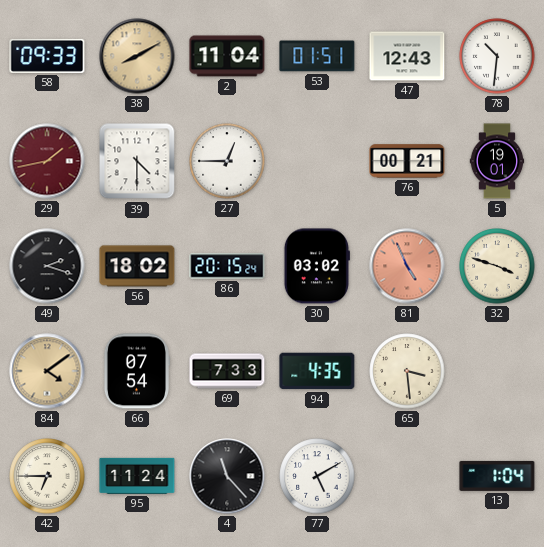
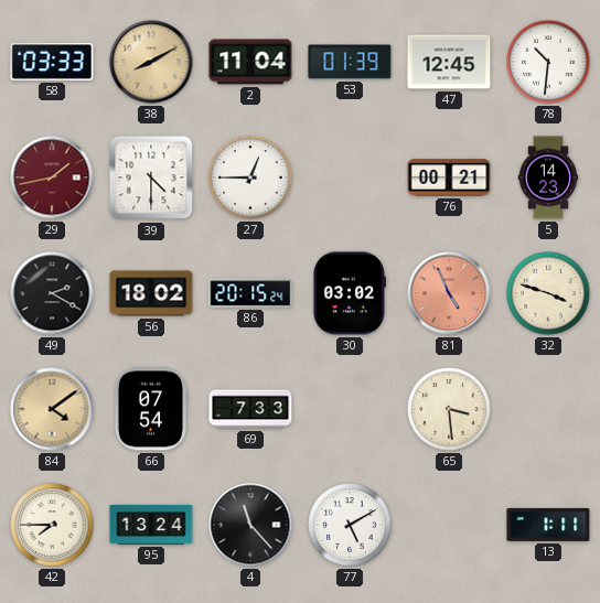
58: 09:33 -> 03:33 (52, 62)
53: 01:51 -> 01:39 (350, 62)
47: 12:43 -> 12:45 (449, 62)
5: 19:01 -> 14:23 (548, 177)
49: 2:18 -> 2:20 (52, 293)
94: 4:35 -> none (317, 371)
42: 6:45 -> 7:45 (52, 525)
95: 11:24 -> 13:24 (151, 525)
13: 1:04 -> 1:11 (548, 525)
